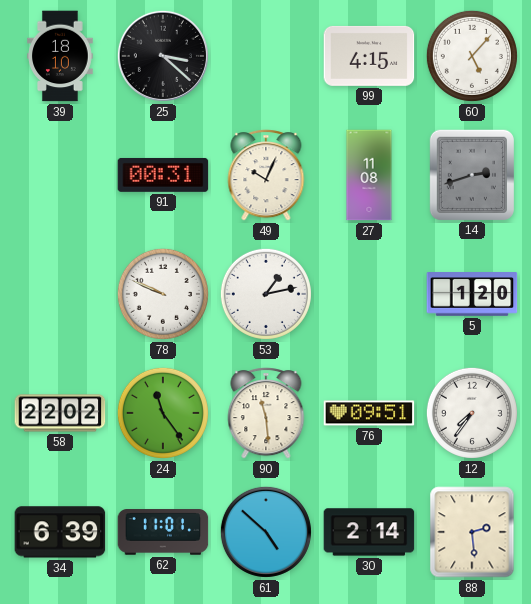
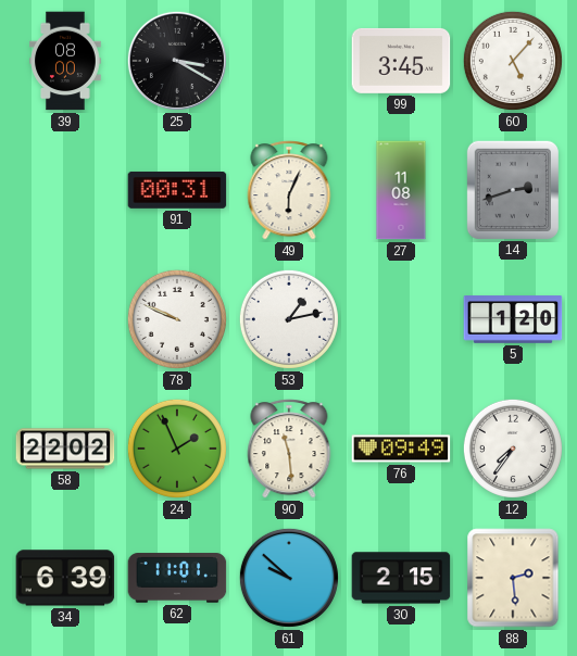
39: 18:10 -> 08:00 (65, 61)
25: 3:22 -> 3:20 (177, 61)
99: 4:15 -> 3:45 (401, 61)
49: 10:04 -> 6:04 (289, 190)
24: 11:24 -> 1:56 (177, 449)
76: 09:51 -> 09:49 (401, 449)
61: 4:52 -> 9:52 (289, 578)
30: 2:14 -> 2:15 (401, 578)
